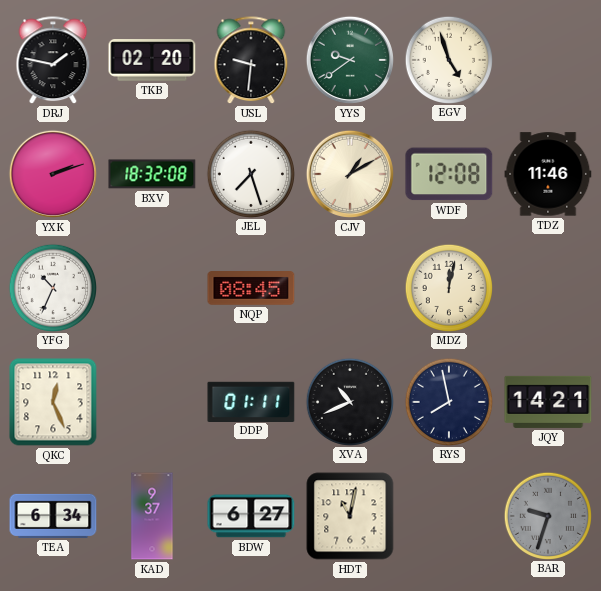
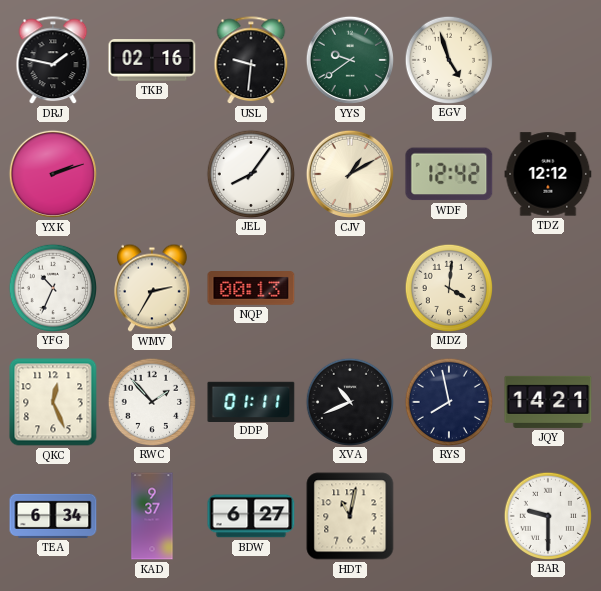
TKB: 02:20 -> 02:16 (152, 60)
BXV: 18:32 -> none (152, 174)
JEL: 7:27 -> 8:06 (250, 173)
WDF: 12:08 -> 12:42 (449, 174)
TDZ: 11:46 -> 12:12 (548, 174)
WMV: none -> 2:35 (153, 288)
NQP: 08:45 -> 00:13 (251, 288)
MDZ: 12:02 -> 4:01 (448, 287)
RWC: none -> 1:53 (151, 401)
BAR: 9:33 -> 9:30 (547, 515)
BAR dial: grey -> white (547, 515)
